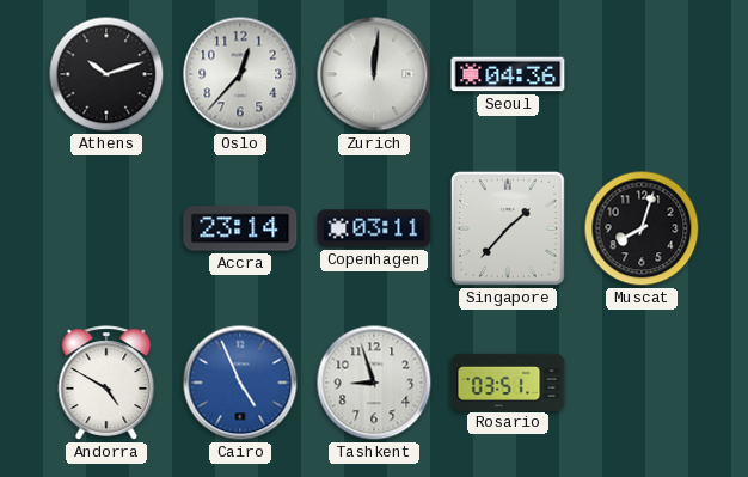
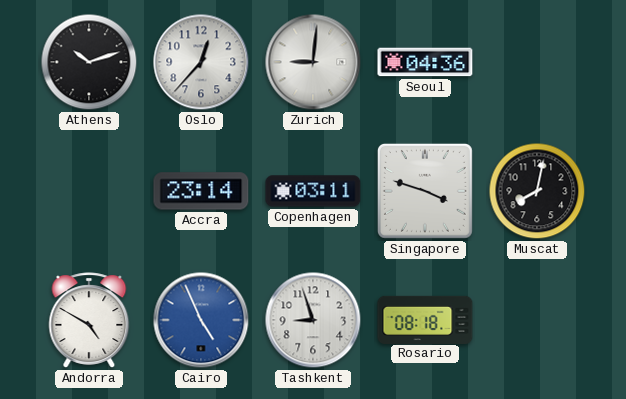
Zurich: 12:01 -> 9:01 (313, 62)
Singapore: 1:37 -> 3:48 (425, 191)
Muscat: 8:03 -> 8:02 (537, 191)
Rosario: 03:51 -> 08:18 (425, 319)
